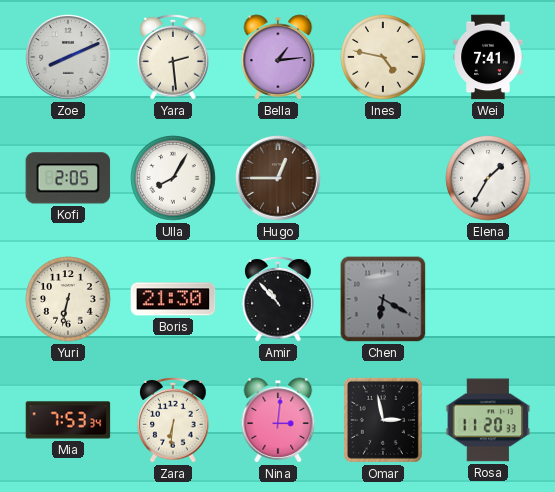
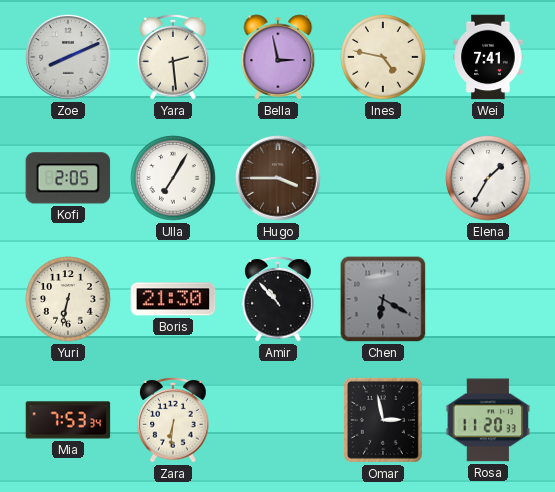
Bella: 1:14 -> 2:58 (278, 57)
Ulla: 8:05 -> 7:05 (173, 178)
Hugo: 12:45 -> 3:45 (278, 178)
Nina: 3:01 -> none (278, 420)
